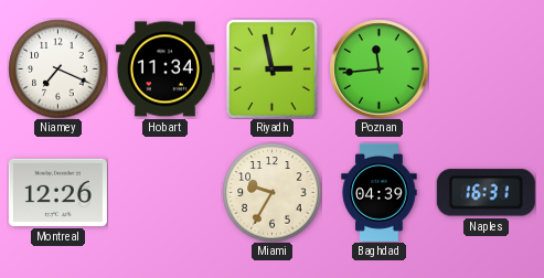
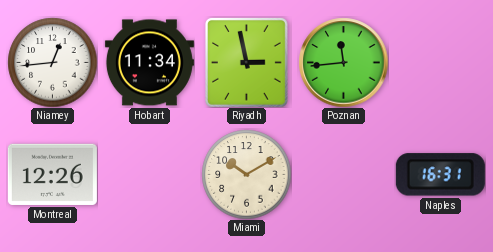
Niamey: 7:19 -> 12:44 (52, 62)
Miami: 9:35 -> 10:10 (246, 174)
Baghdad: 04:39 -> none (380, 192)
